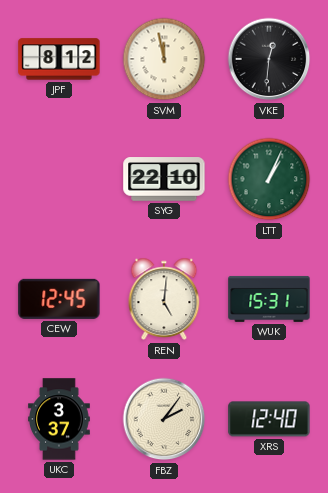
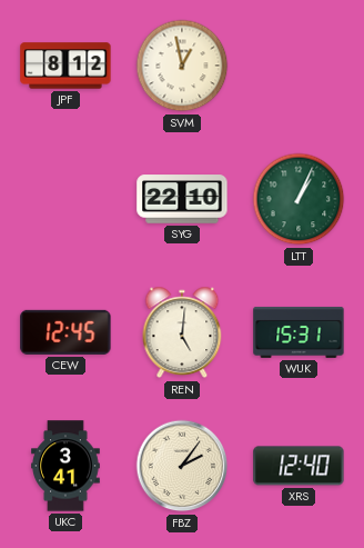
SVM: 11:58 -> 12:58 (182, 66)
VKE: 12:31 -> none (269, 59)
UKC: 3:37 -> 3:41 (67, 466)
